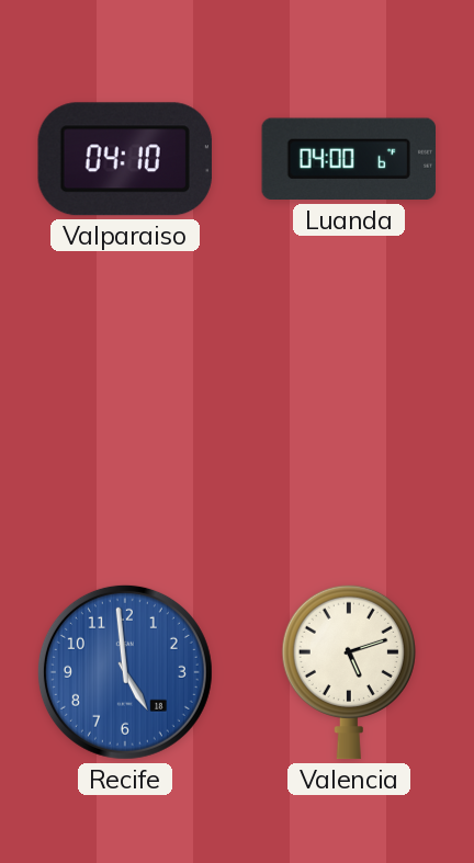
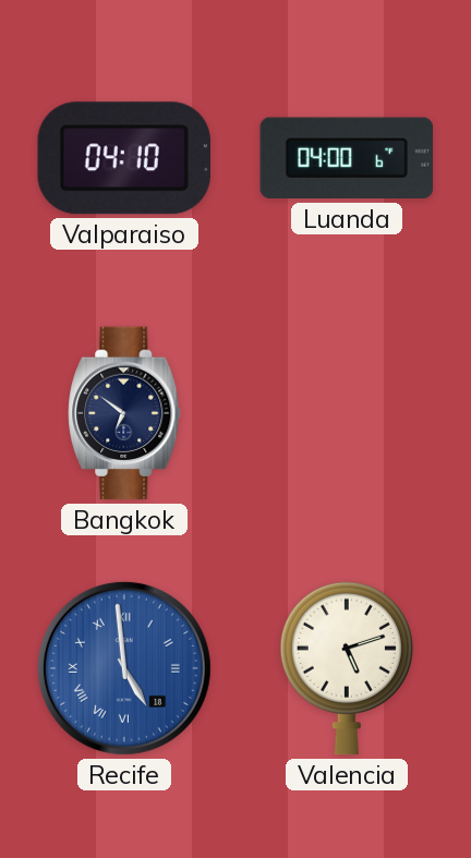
Bangkok: none -> 6:51 (124, 413)
Recife numerals: Arabic -> Roman (124, 668)
